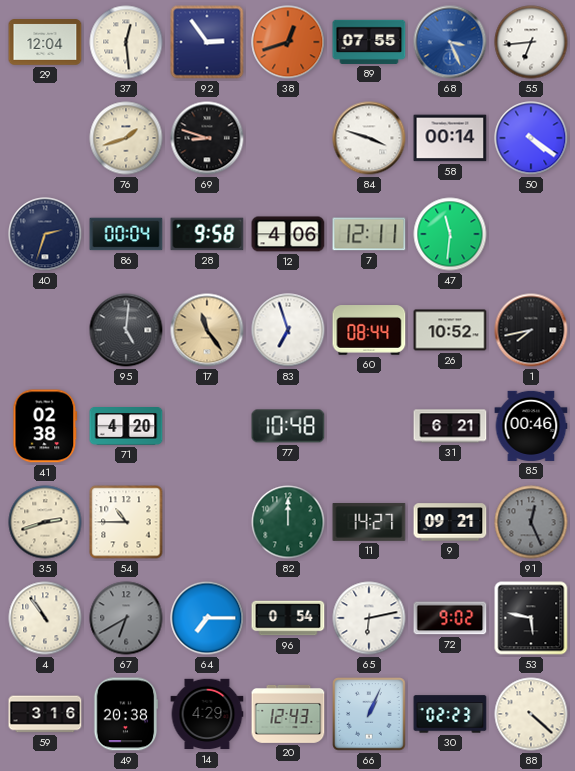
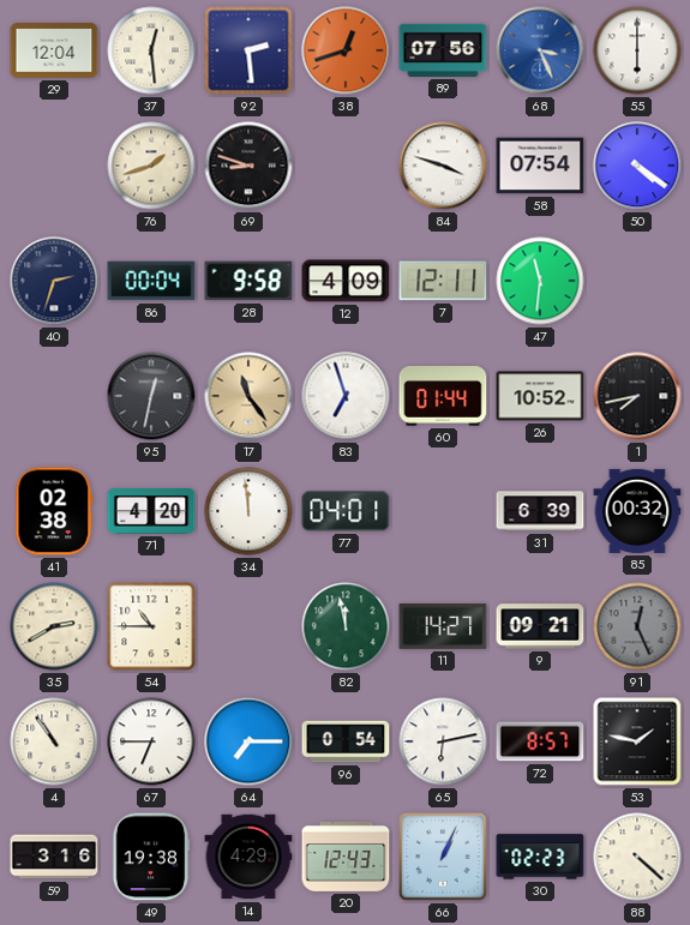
92: 2:54 -> 2:29 (248, 50)
89: 07:55 -> 07:56 (443, 50)
55: 6:44 -> 6:00 (637, 50)
58: 00:14 -> 07:54 (540, 166)
12: 4:06 -> 4:09 (346, 281)
95: 5:01 -> 12:32 (151, 396)
60: 08:44 -> 01:44 (443, 396)
34: none -> 11:59 (248, 511)
77: 10:48 -> 04:01 (346, 511)
31: 6:21 -> 6:39 (540, 511)
85: 00:46 -> 00:32 (637, 511)
35: 2:42 -> 2:40 (54, 626)
82: 12:00 -> 11:58 (346, 626)
67: 6:40 -> 6:45 (151, 741)
67 dial: grey -> white (151, 741)
72: 9:02 -> 8:57 (540, 741)
53: 5:47 -> 1:47 (637, 741)
49: 20:38 -> 19:38 (151, 857)
